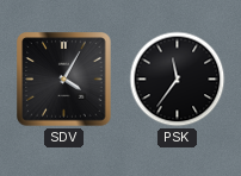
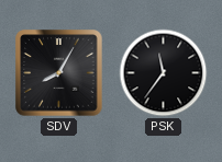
SDV: 4:05 -> 8:05 (59, 73)
